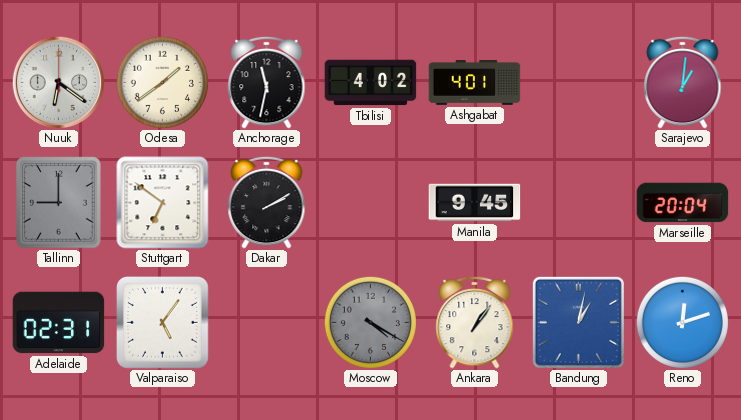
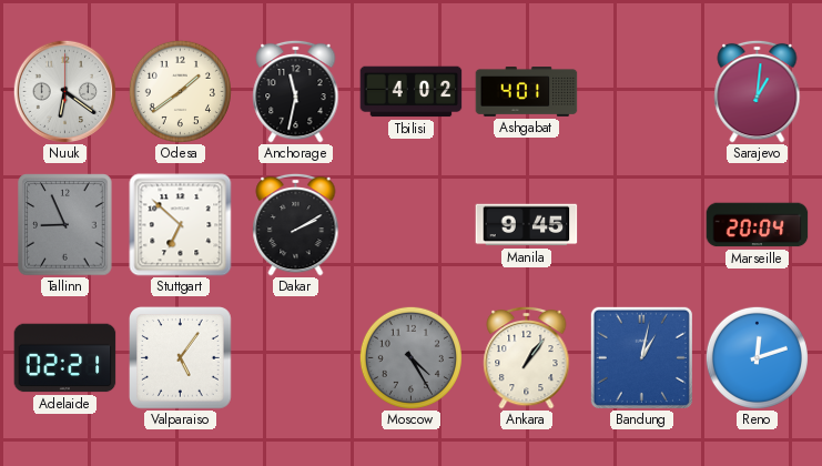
Tallinn: 9:00 -> 8:56 (65, 225)
Stuttgart: 6:51 -> 6:52 (181, 225)
Adelaide: 02:31 -> 02:21 (65, 358)
Moscow: 4:20 -> 4:25 (410, 357)
